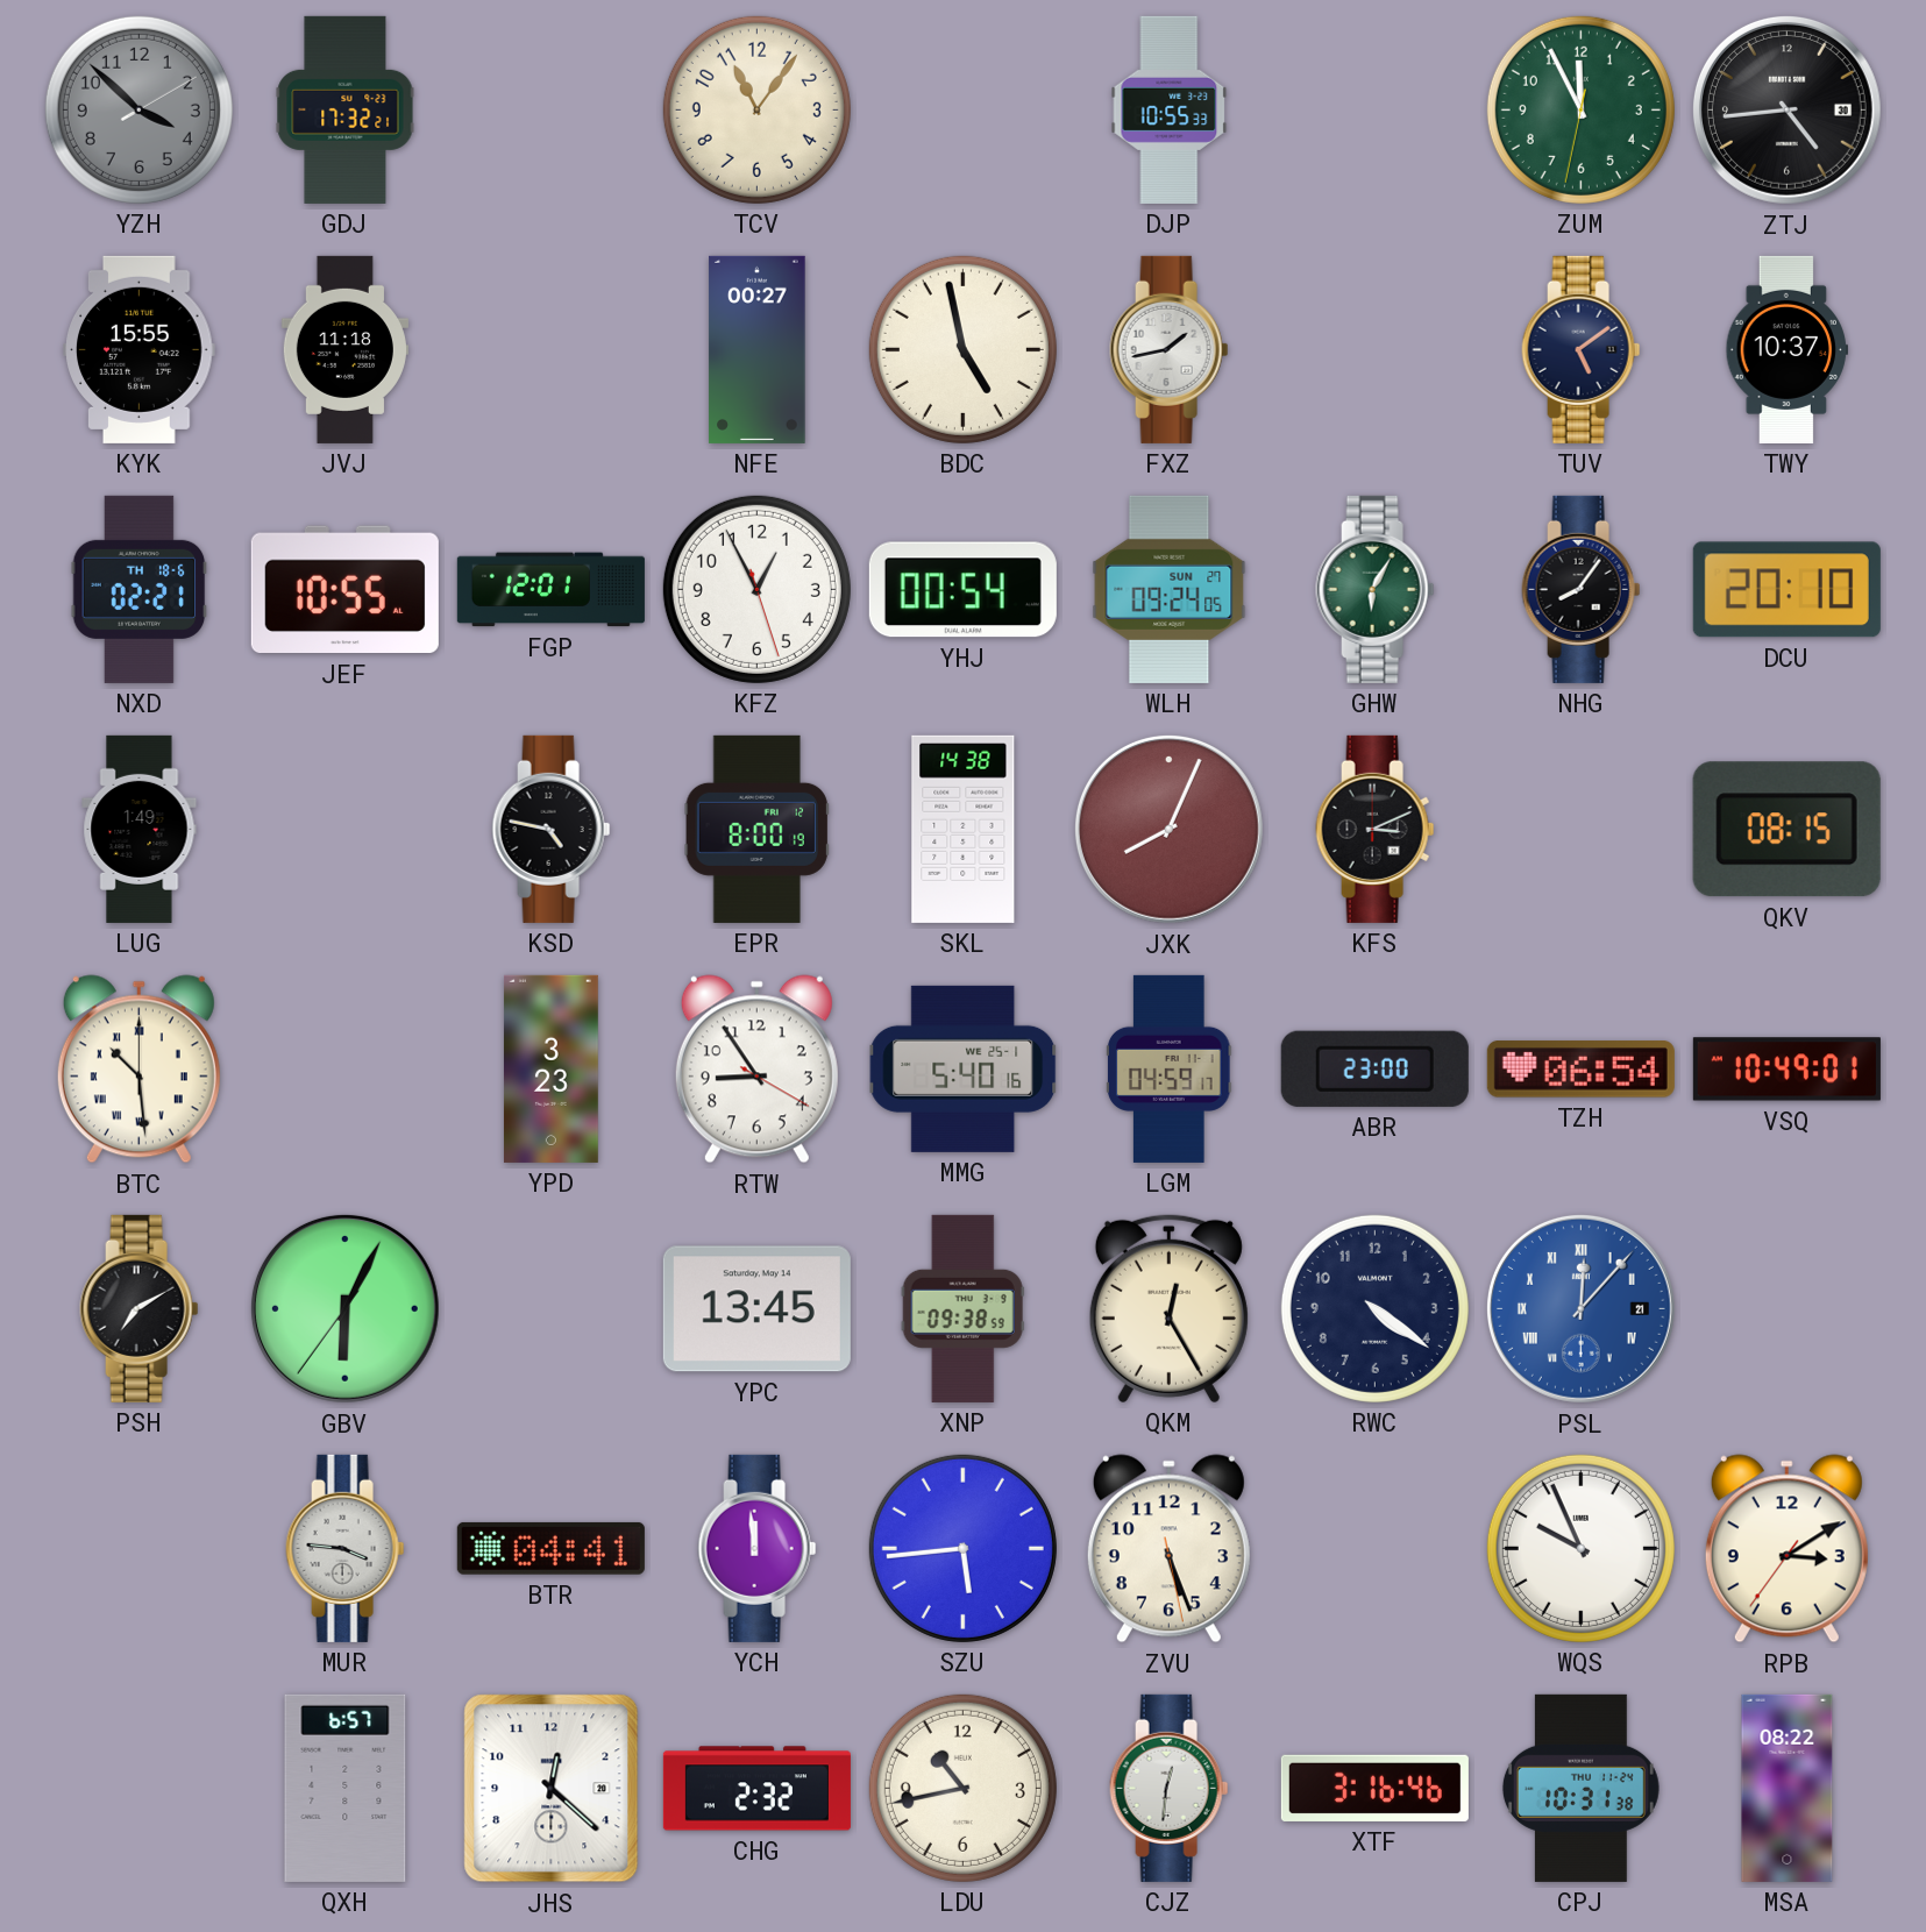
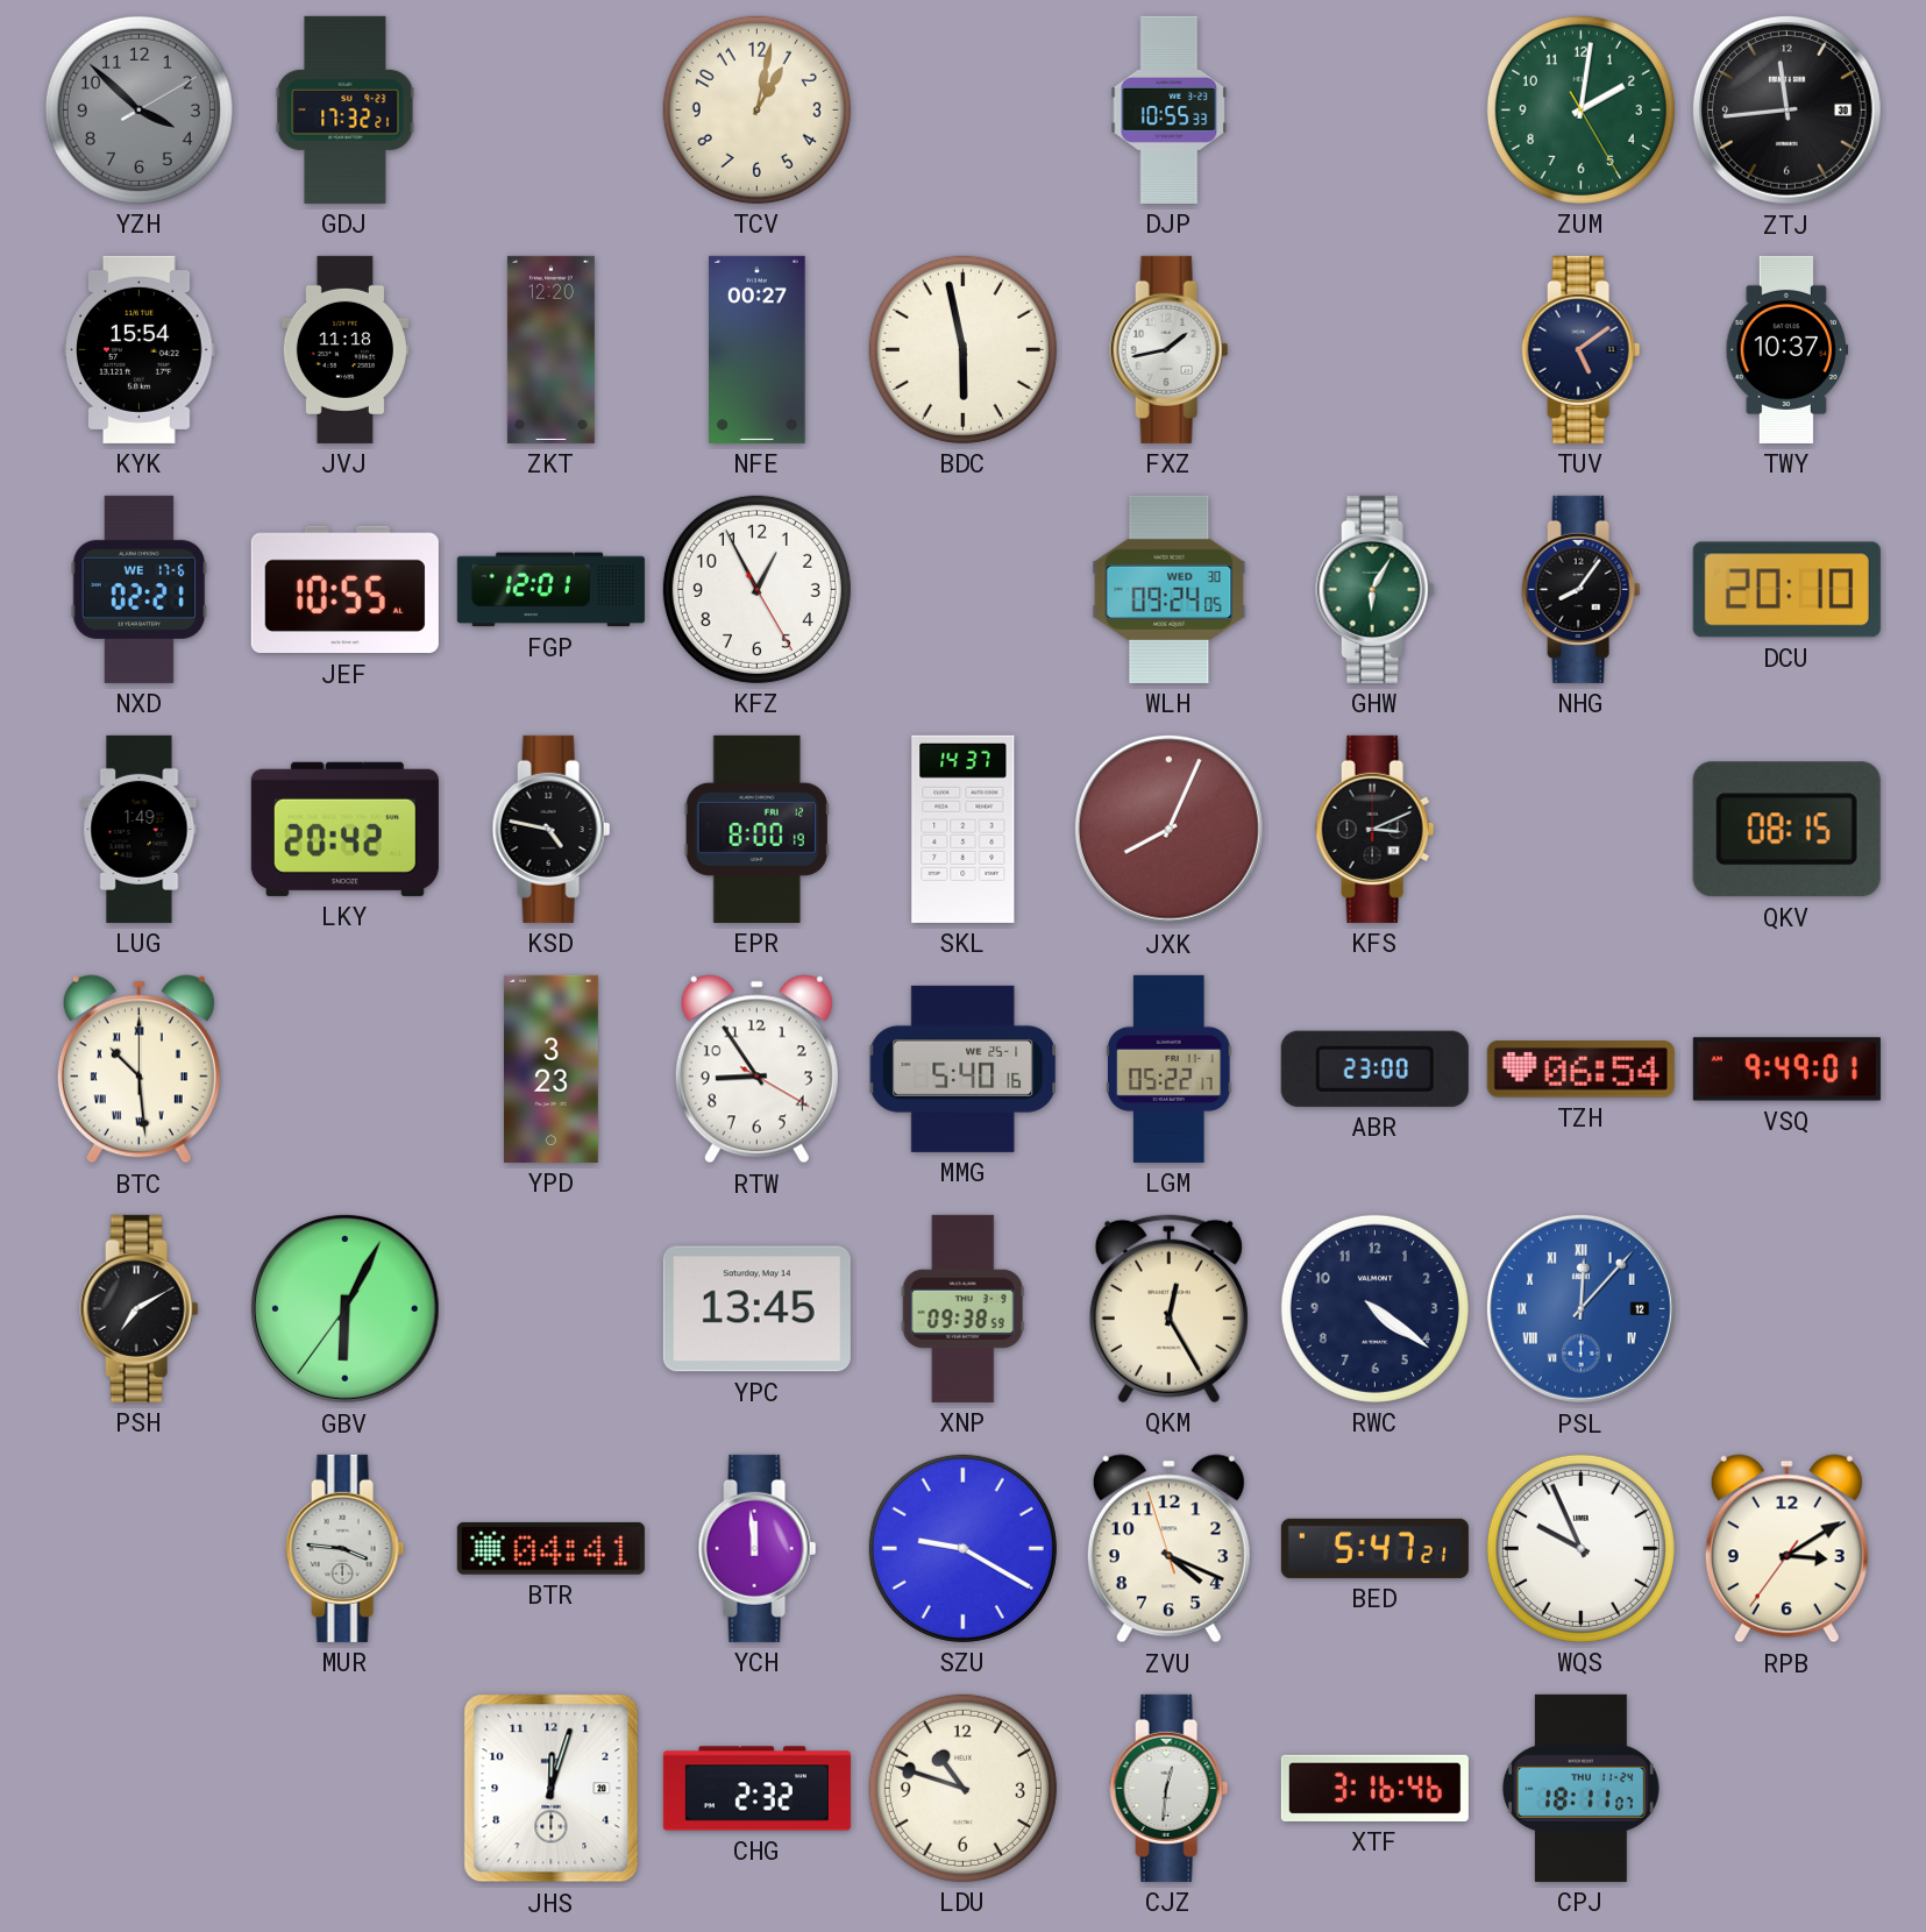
TCV: 11:06 -> 1:02 (756, 109)
ZUM: 11:55 -> 2:01 (1580, 109)
ZTJ: 4:44 -> 11:44 (1786, 109)
KYK: 15:55 -> 15:54 (140, 349)
ZKT: none -> 12:20 (550, 349)
BDC: 4:58 -> 5:58 (962, 349)
NXD date: TH 18-6 -> WE 17-6 (140, 589)
KFZ: 12:55:27 -> 12:55:25 (756, 589)
YHJ: 00:54 -> none (962, 590)
WLH date: SUN 27 -> WED 30 (1170, 589)
LKY: none -> 20:42 (344, 829)
SKL: 14:38 -> 14:37 (964, 829)
LGM: 04:59 -> 05:22 (1170, 1068)
VSQ: 10:49 -> 9:49 (1786, 1070)
PSL date: 21 -> 12 (1580, 1308)
SZU: 5:44 -> 9:20 (962, 1548)
ZVU: 5:26 -> 4:18 (1168, 1549)
BED: none -> 5:47 (1374, 1548)
QXH: 6:57 -> none (346, 1788)
JHS: 12:22 -> 12:03 (552, 1789)
LDU: 10:43 -> 10:48 (962, 1788)
CPJ: 10:31 -> 18:11 (1580, 1788)
MSA: 08:22 -> none (1788, 1788)
